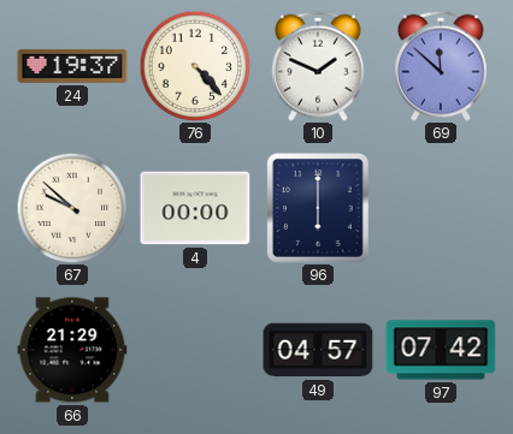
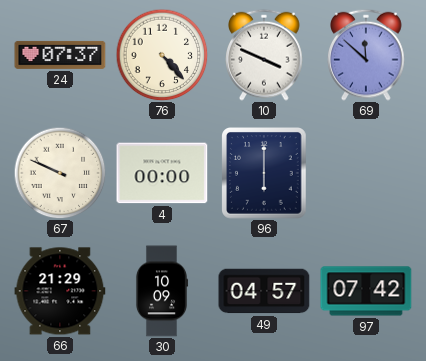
24: 19:37 -> 07:37 (60, 55)
10: 1:49 -> 3:49 (264, 55)
67: 9:52 -> 9:49 (60, 173)
30: none -> 10:09 (162, 291)
